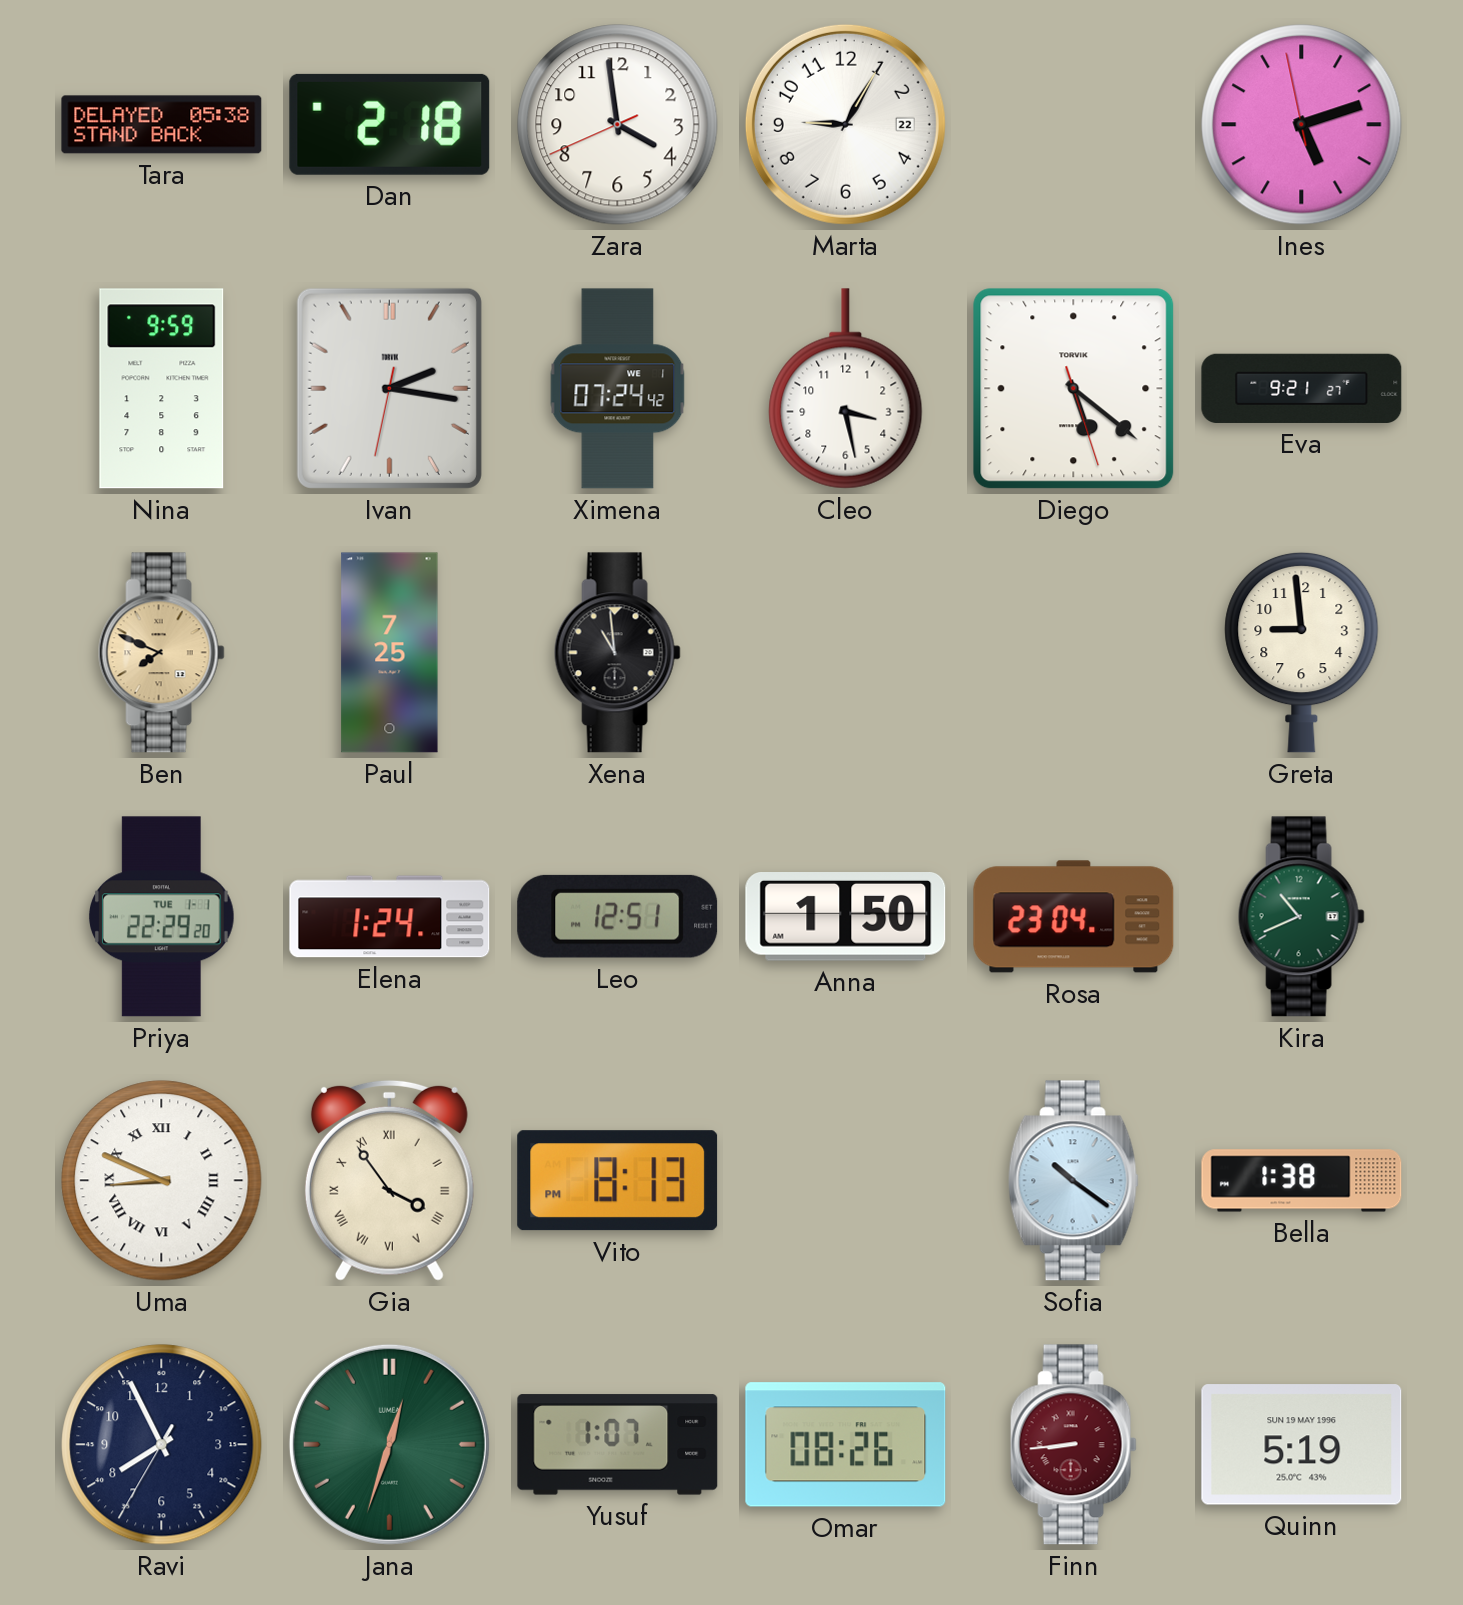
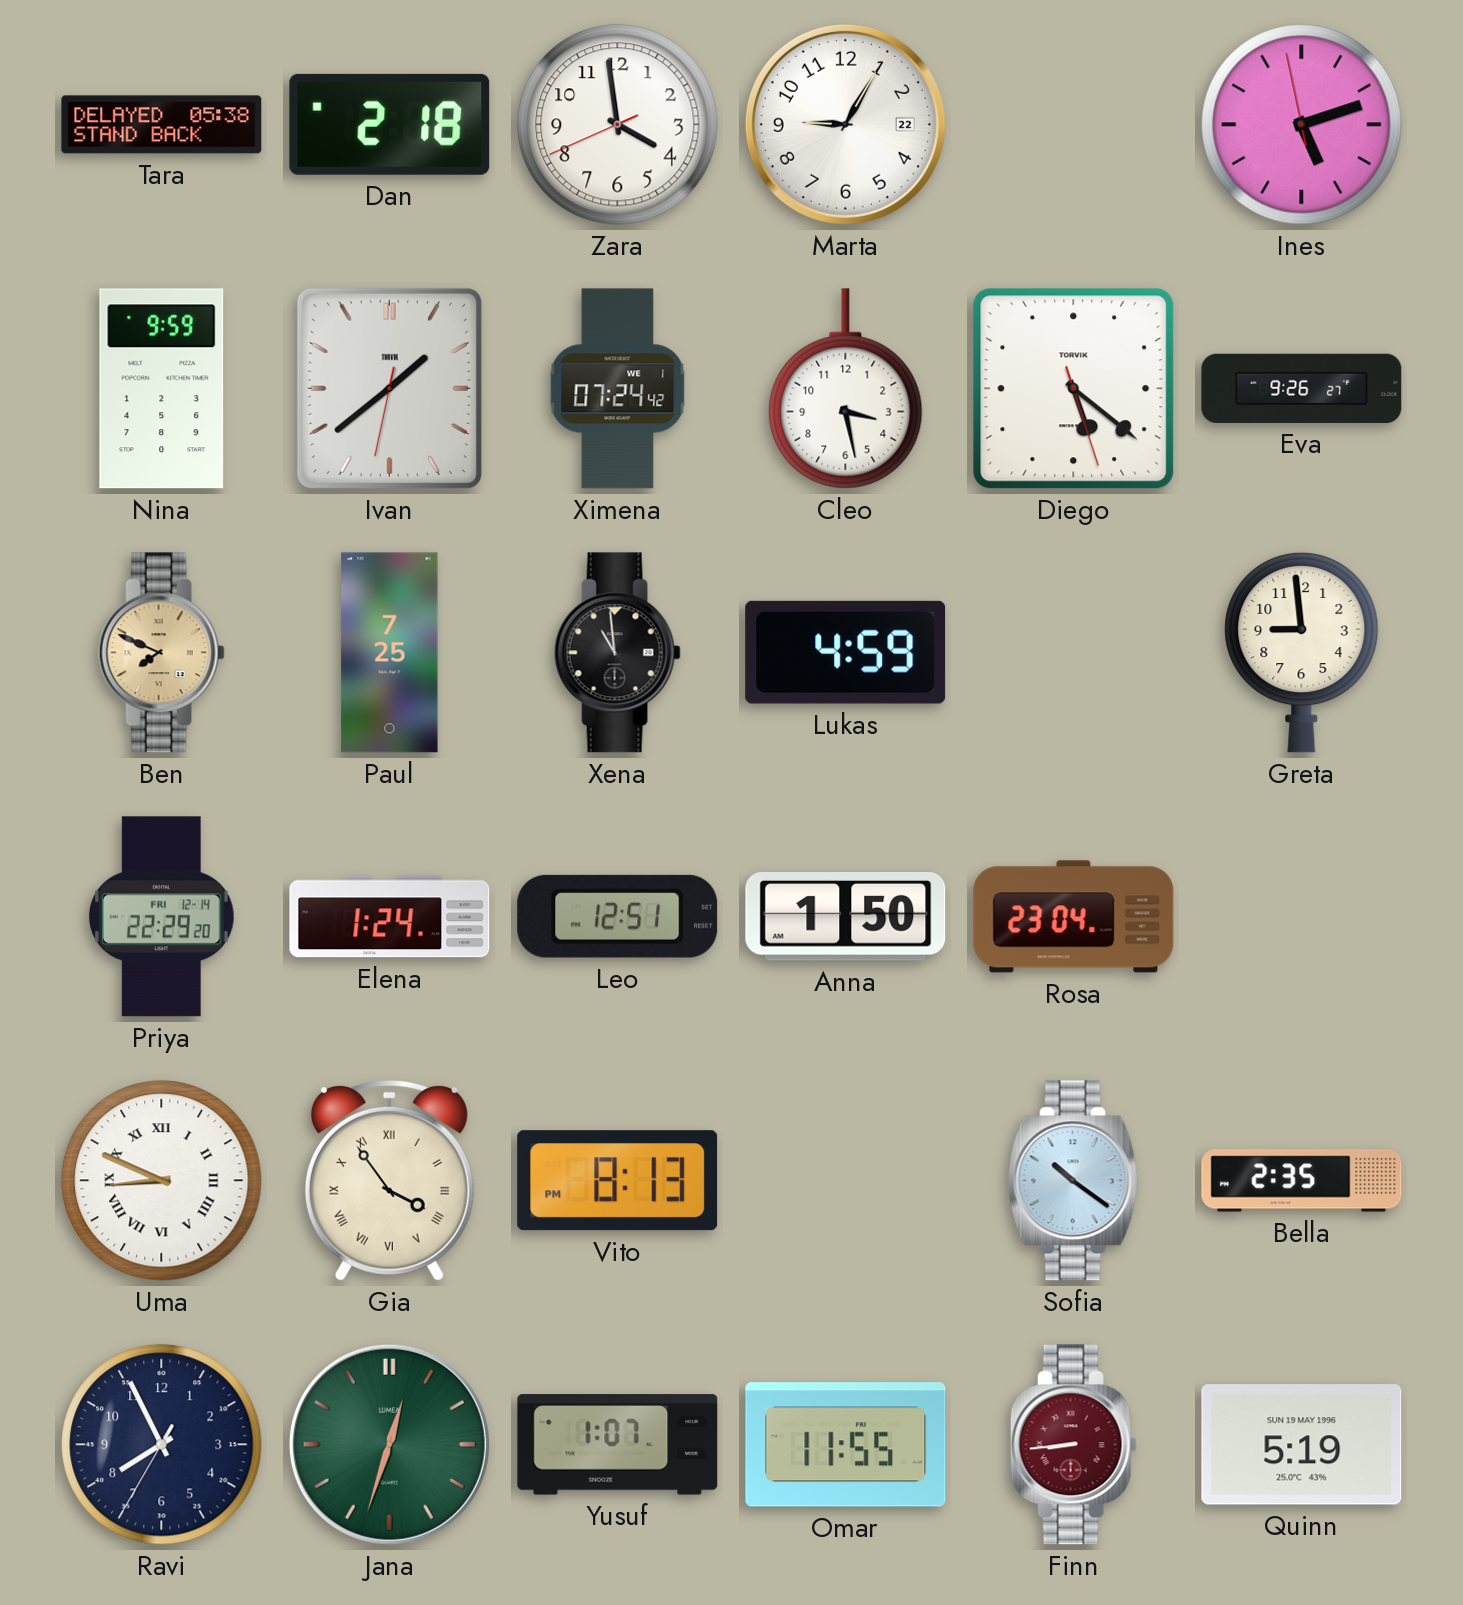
Ivan: 2:16 -> 1:38 (389, 388)
Eva: 9:21 -> 9:26 (1302, 388)
Lukas: none -> 4:59 (846, 652)
Priya date: TUE 1-1 -> FRI 12-14 (162, 917)
Kira: 10:41 -> none (1301, 917)
Bella: 1:38 -> 2:35 (1302, 1181)
Omar: 08:26 -> 11:55 (846, 1445)
